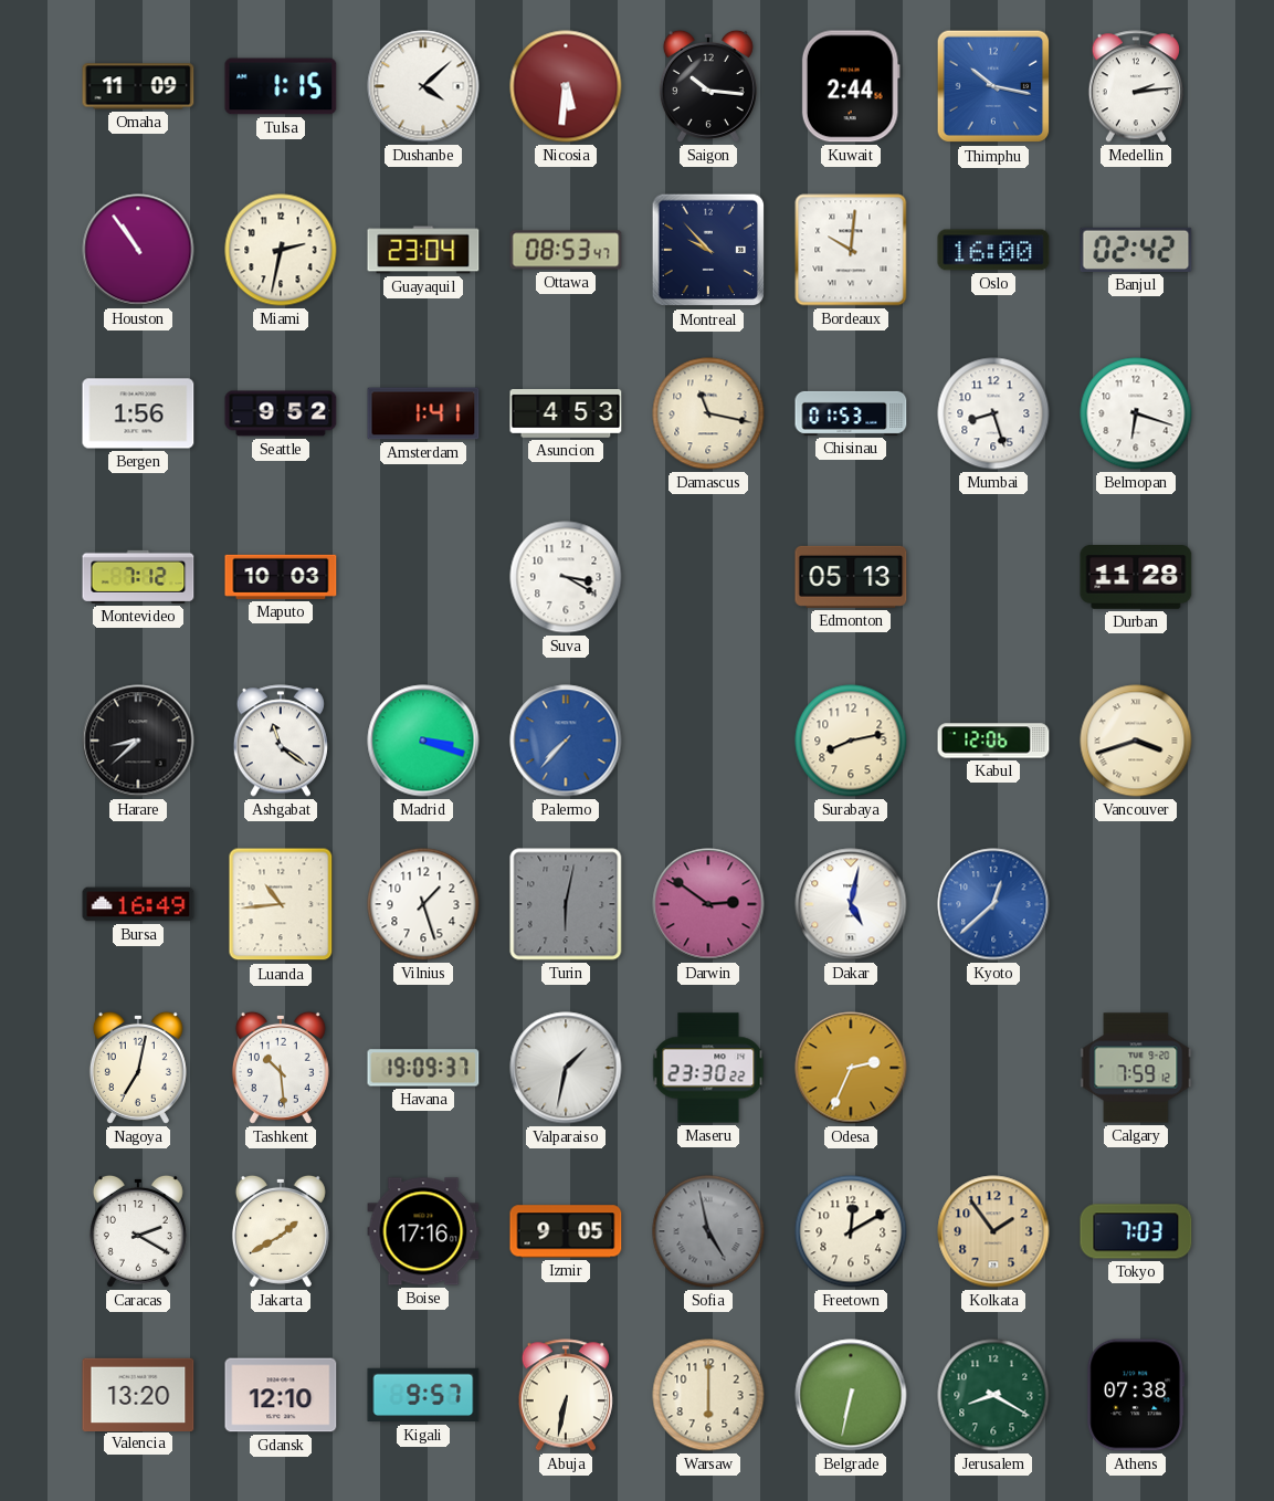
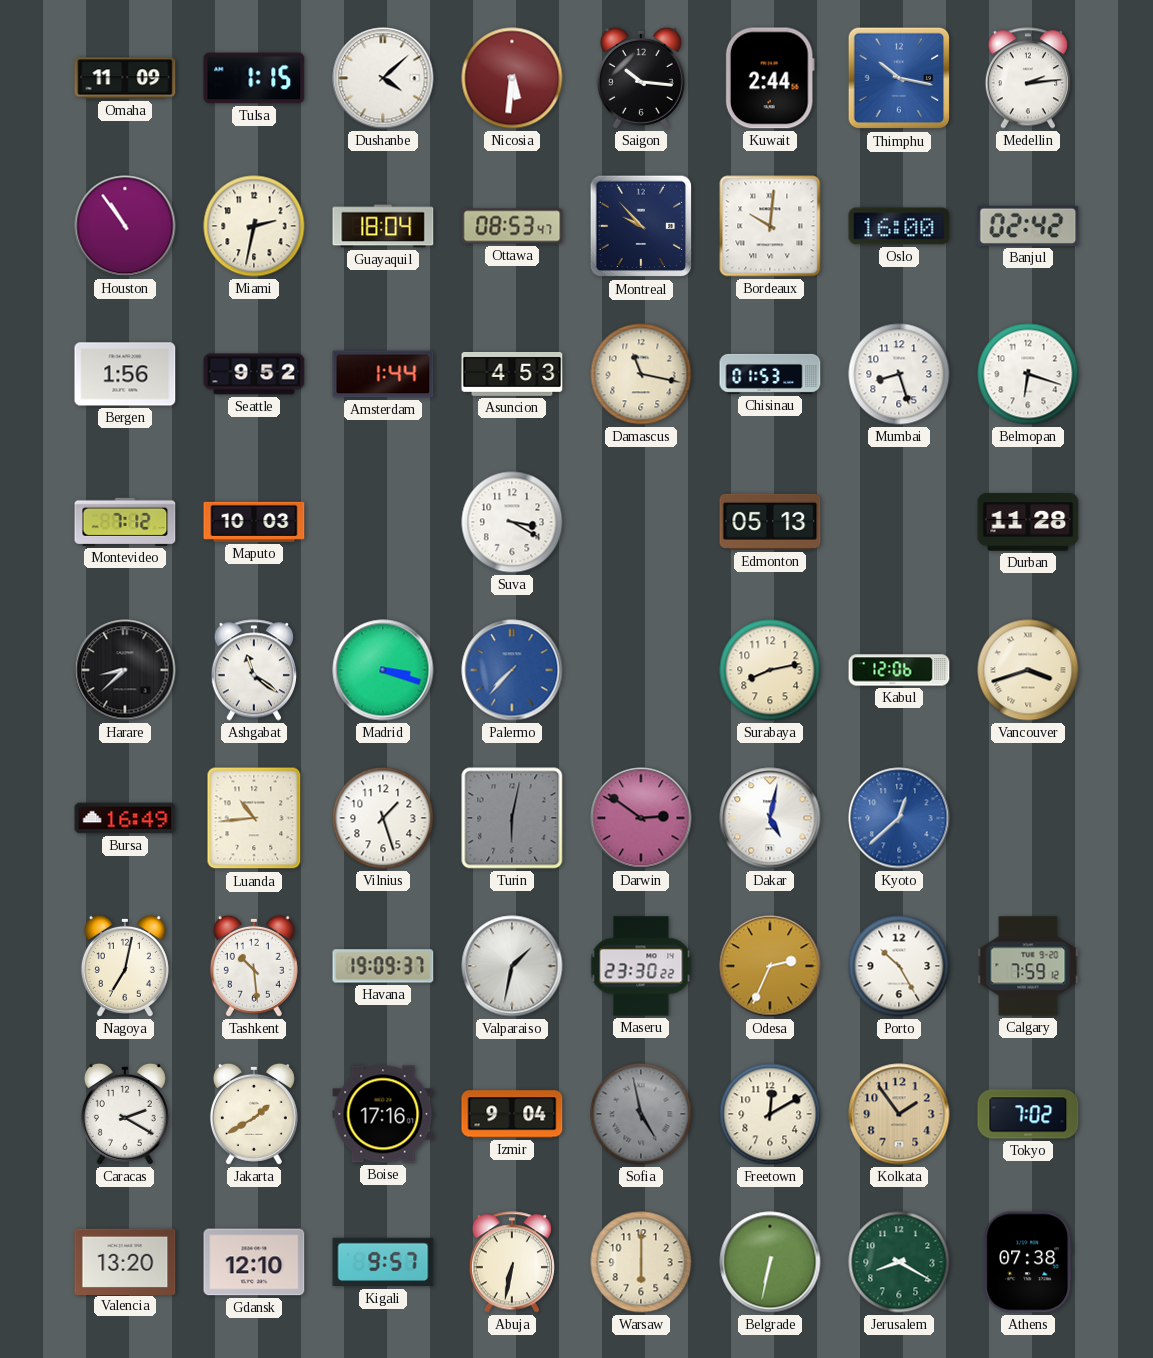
Guayaquil: 23:04 -> 18:04 (383, 226)
Amsterdam: 1:41 -> 1:44 (383, 374)
Porto: none -> 10:25 (899, 966)
Izmir: 9:05 -> 9:04 (512, 1114)
Tokyo: 7:03 -> 7:02 (1028, 1114)
